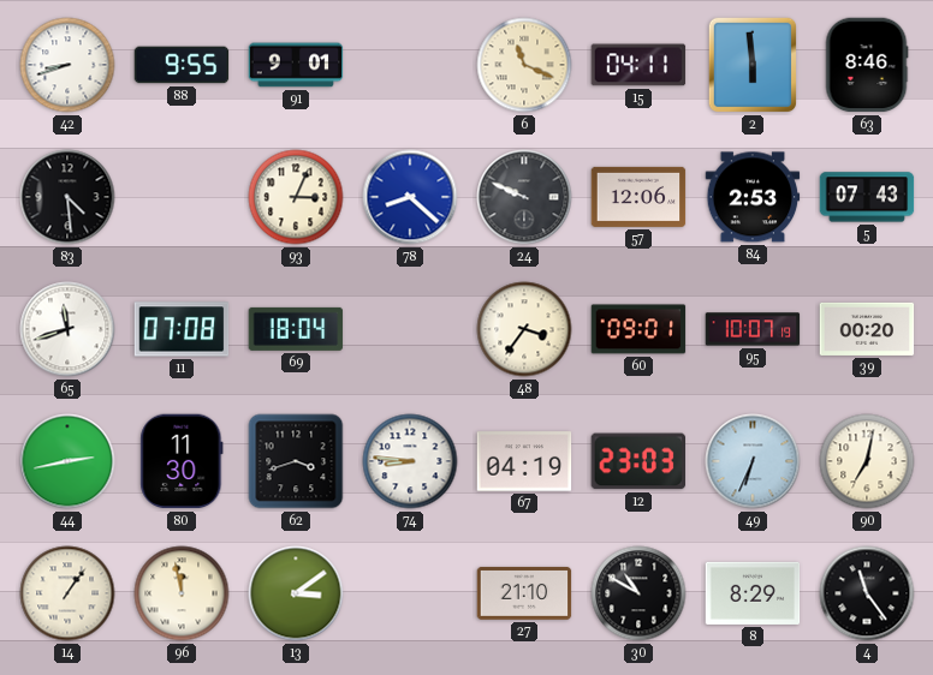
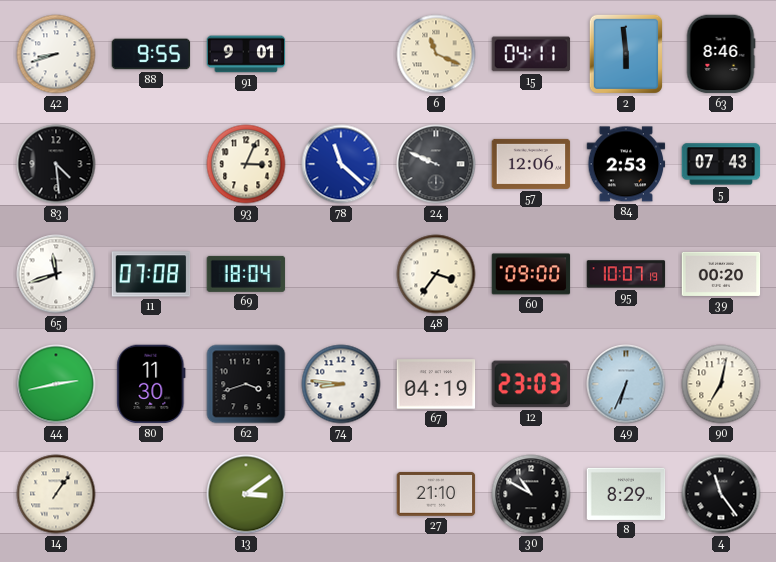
78: 8:22 -> 11:22 (341, 164)
60: 09:01 -> 09:00 (531, 274)
96: 11:58 -> none (182, 593)
